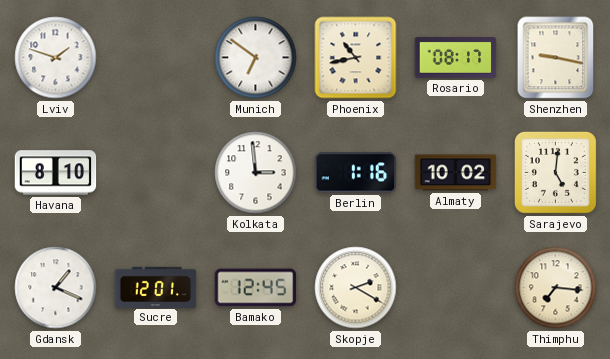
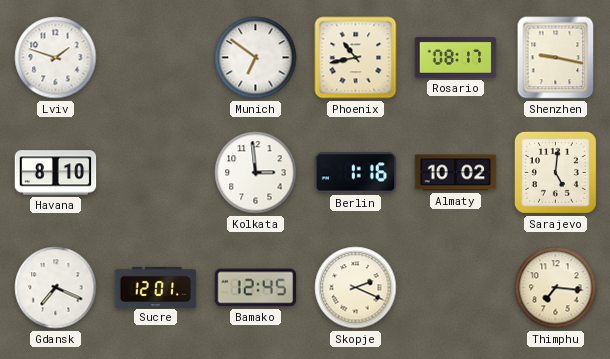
Gdansk: 1:19 -> 7:19 (56, 288)
Skopje: 2:20 -> 2:19 (356, 288)
